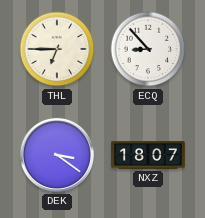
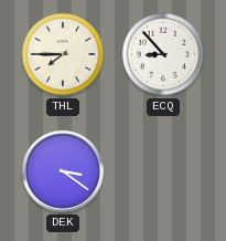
THL: 6:45 -> 7:45 (63, 54)
NXZ: 18:07 -> none (148, 155)
